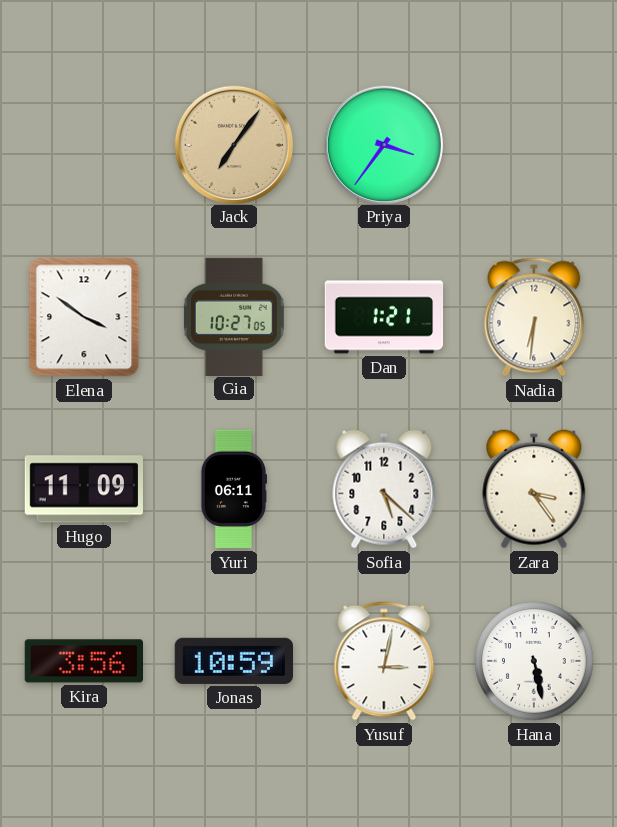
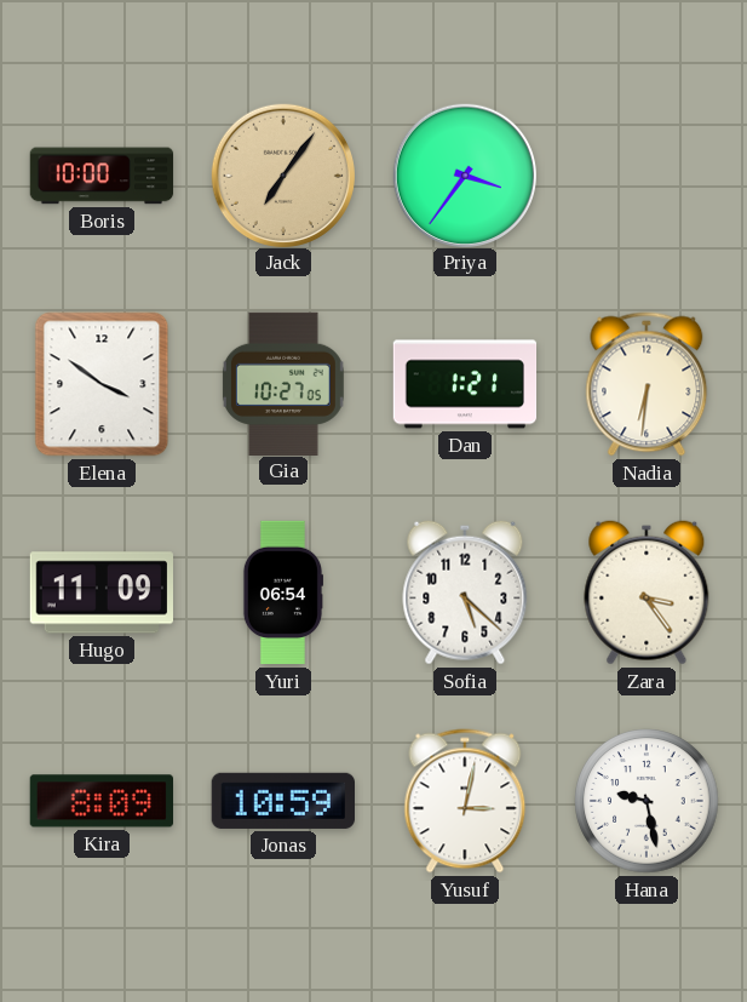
Boris: none -> 10:00 (102, 176)
Yuri: 06:11 -> 06:54 (282, 592)
Kira: 3:56 -> 8:09 (100, 801)
Hana: 5:28 -> 9:28 (647, 801)
